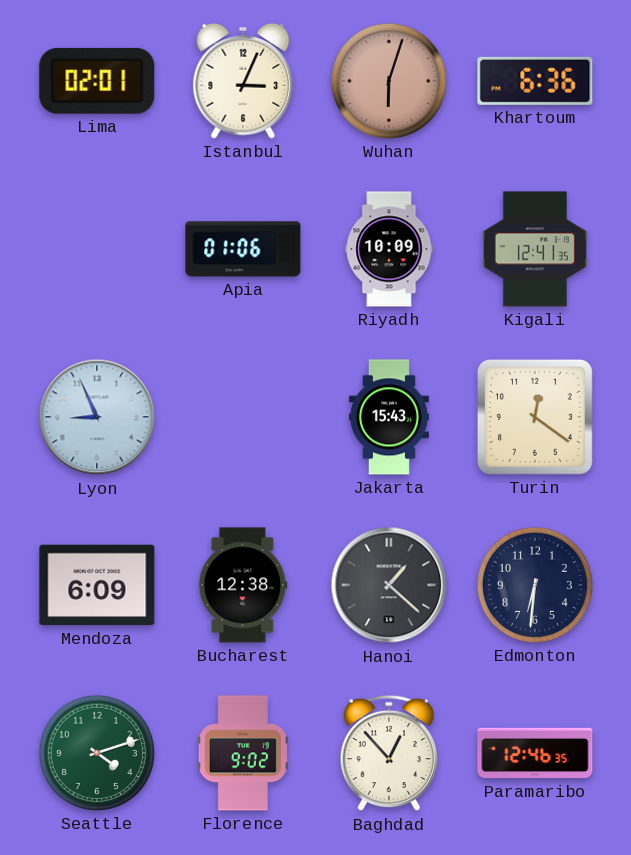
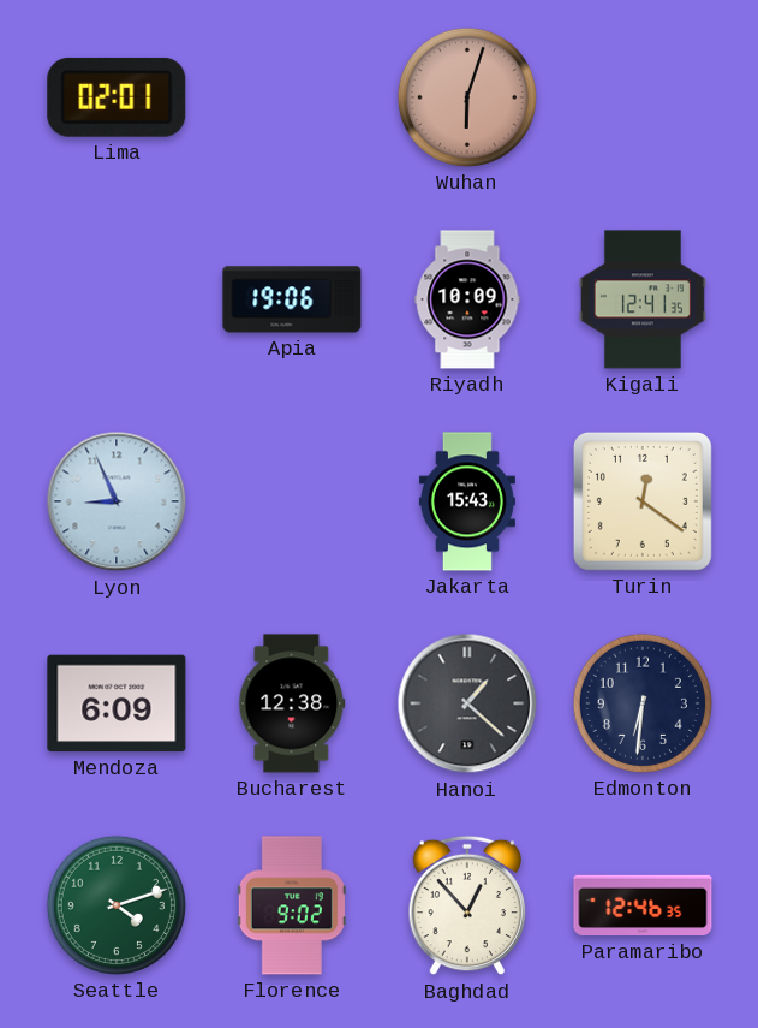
Istanbul: 3:04 -> none (243, 81)
Khartoum: 6:36 -> none (535, 81)
Apia: 01:06 -> 19:06 (292, 299)
